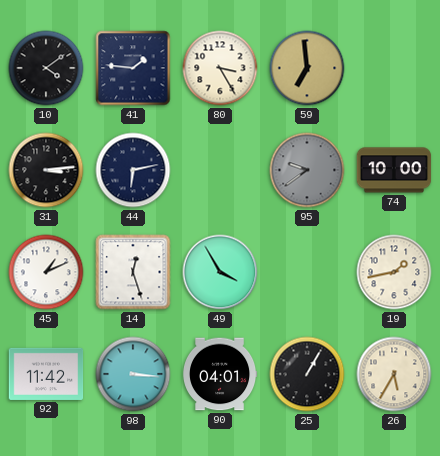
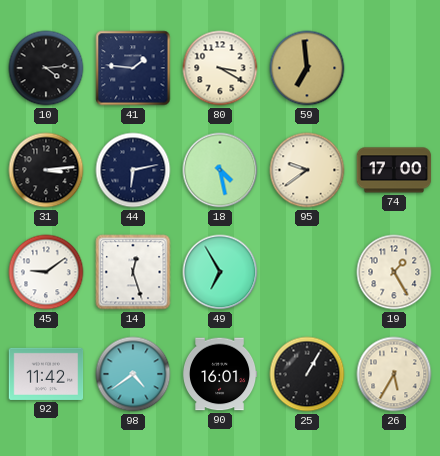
10: 4:09 -> 4:14 (46, 68)
80: 3:25 -> 3:20 (220, 68)
18: none -> 4:28 (220, 170)
95 dial: grey -> cream (307, 170)
74: 10:00 -> 17:00 (394, 170)
45: 1:11 -> 9:09 (46, 272)
49: 3:55 -> 6:55 (220, 272)
19: 1:43 -> 1:25 (394, 272)
98: 3:16 -> 4:39 (133, 374)
90: 04:01 -> 16:01 (221, 374)
